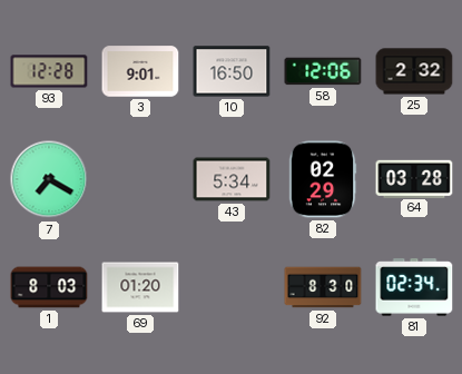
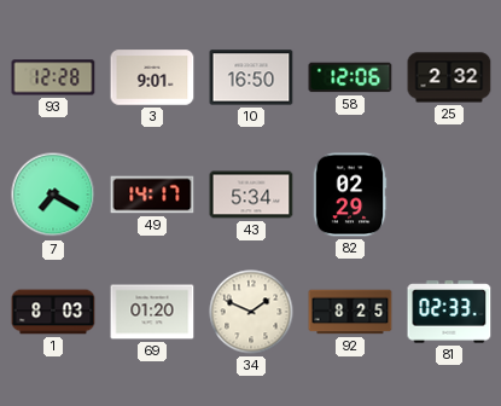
49: none -> 14:17 (152, 195)
64: 03:28 -> none (414, 178)
34: none -> 1:49 (251, 312)
92: 8:30 -> 8:25 (350, 312)
81: 02:34 -> 02:33 (449, 312)
